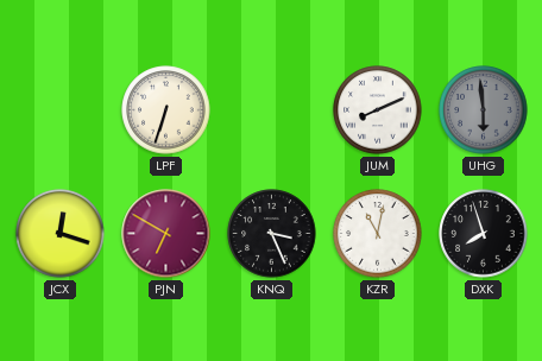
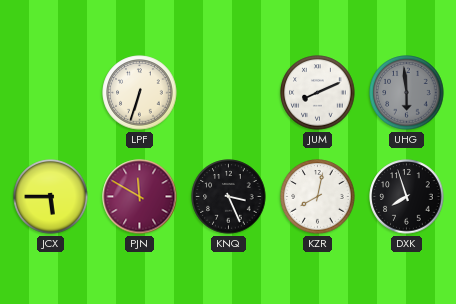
JCX: 12:18 -> 5:45 (51, 197)
PJN: 6:50 -> 11:50 (140, 197)
KZR: 11:02 -> 8:02 (318, 197)
